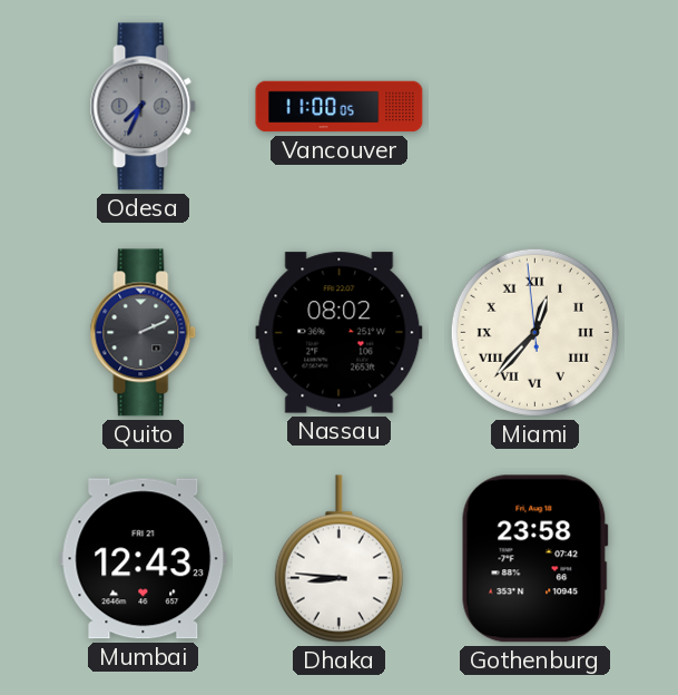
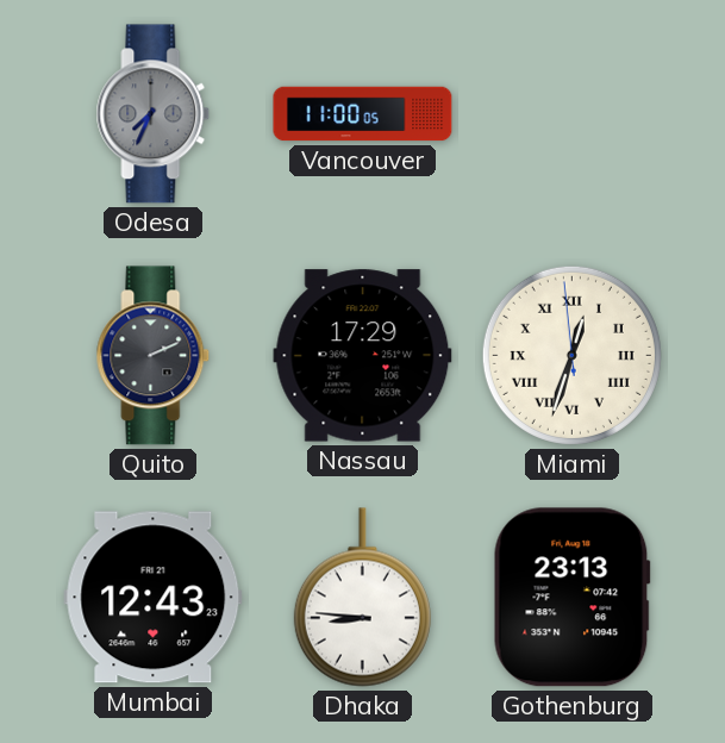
Nassau: 08:02 -> 17:29 (363, 356)
Miami: 12:36 -> 12:32 (571, 355)
Gothenburg: 23:58 -> 23:13 (571, 598)
